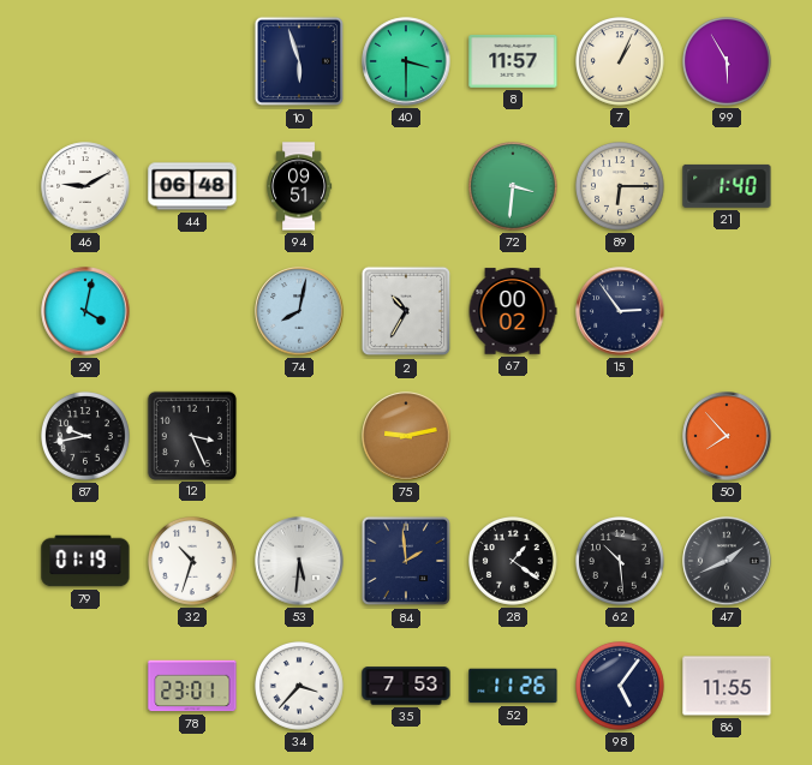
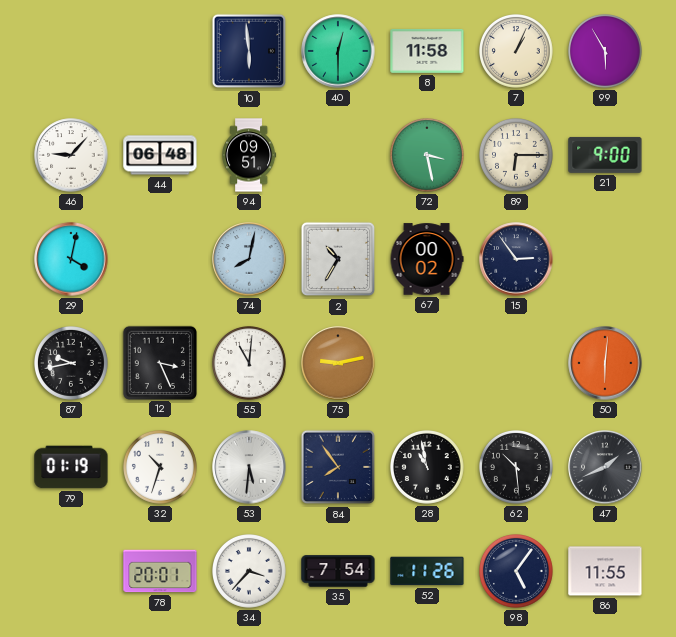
10: 5:57 -> 5:59 (249, 51)
40: 3:30 -> 12:30 (338, 51)
8: 11:57 -> 11:58 (427, 51)
46: 9:10 -> 9:07 (71, 155)
72: 3:31 -> 3:28 (428, 156)
21: 1:40 -> 9:00 (605, 155)
55: none -> 11:01 (250, 364)
50: 7:53 -> 6:01 (605, 363)
84: 1:59 -> 7:54 (338, 467)
28: 1:21 -> 10:58 (428, 468)
78: 23:01 -> 20:01 (160, 571)
35: 7:53 -> 7:54 (338, 571)
